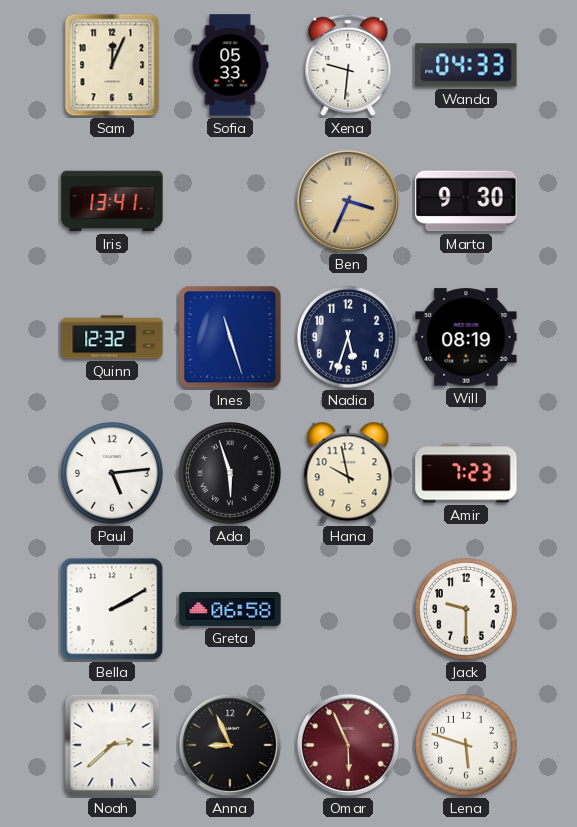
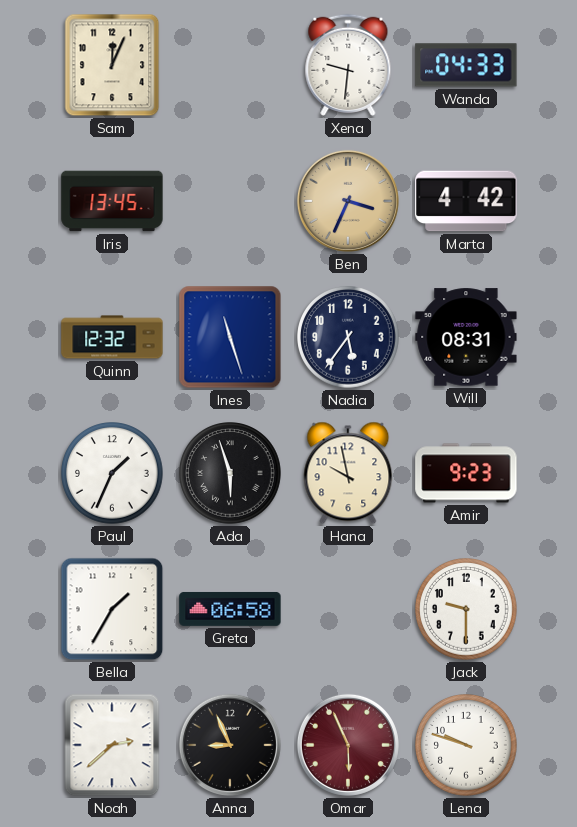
Sofia: 05:33 -> none (230, 65)
Iris: 13:41 -> 13:45 (112, 201)
Marta: 9:30 -> 4:42 (466, 201)
Nadia: 5:33 -> 5:36 (348, 337)
Will: 08:19 -> 08:31 (466, 337)
Paul: 5:14 -> 1:34 (112, 473)
Amir: 7:23 -> 9:23 (466, 473)
Bella: 2:10 -> 1:35 (112, 609)
Lena: 5:48 -> 9:48 (466, 745)
